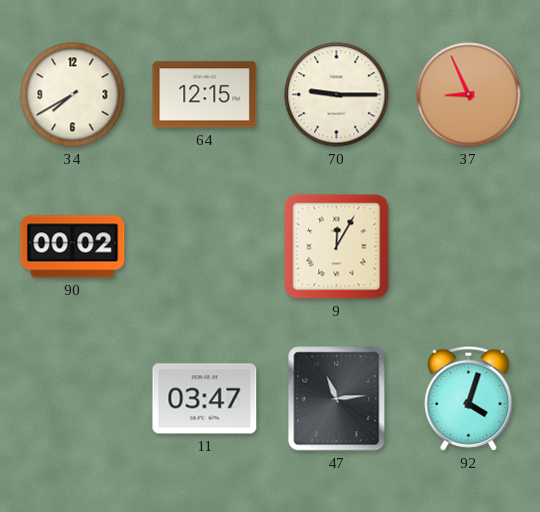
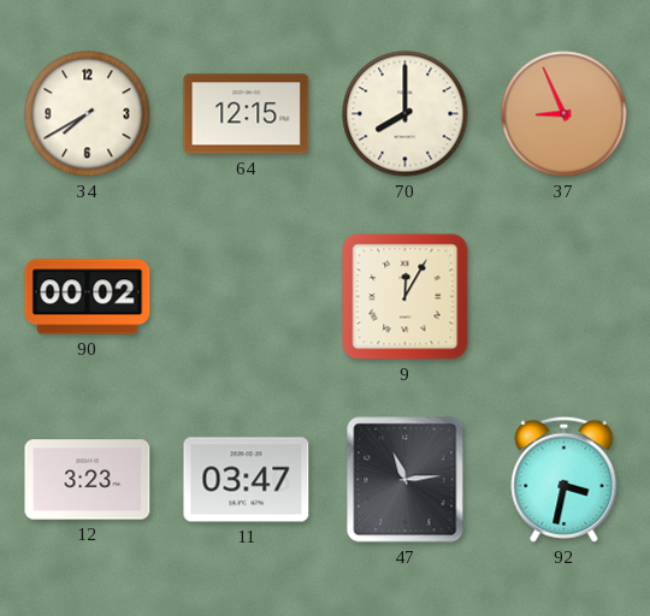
70: 9:15 -> 8:00 (406, 114)
12: none -> 3:23 (88, 480)
92: 4:03 -> 3:32 (565, 479)
